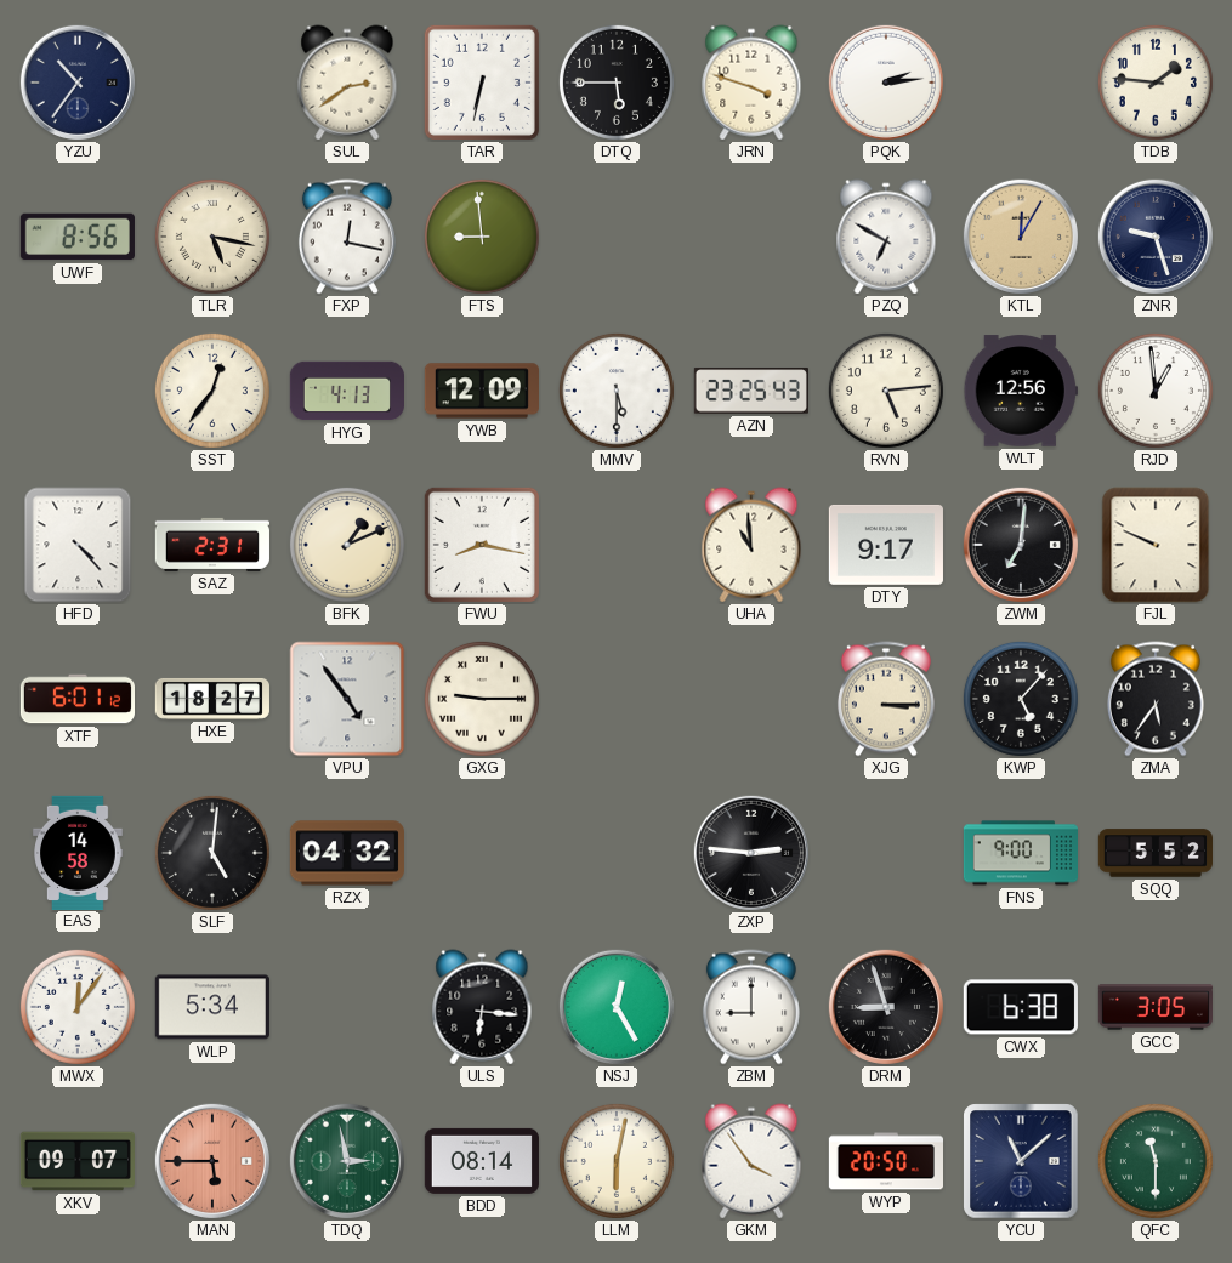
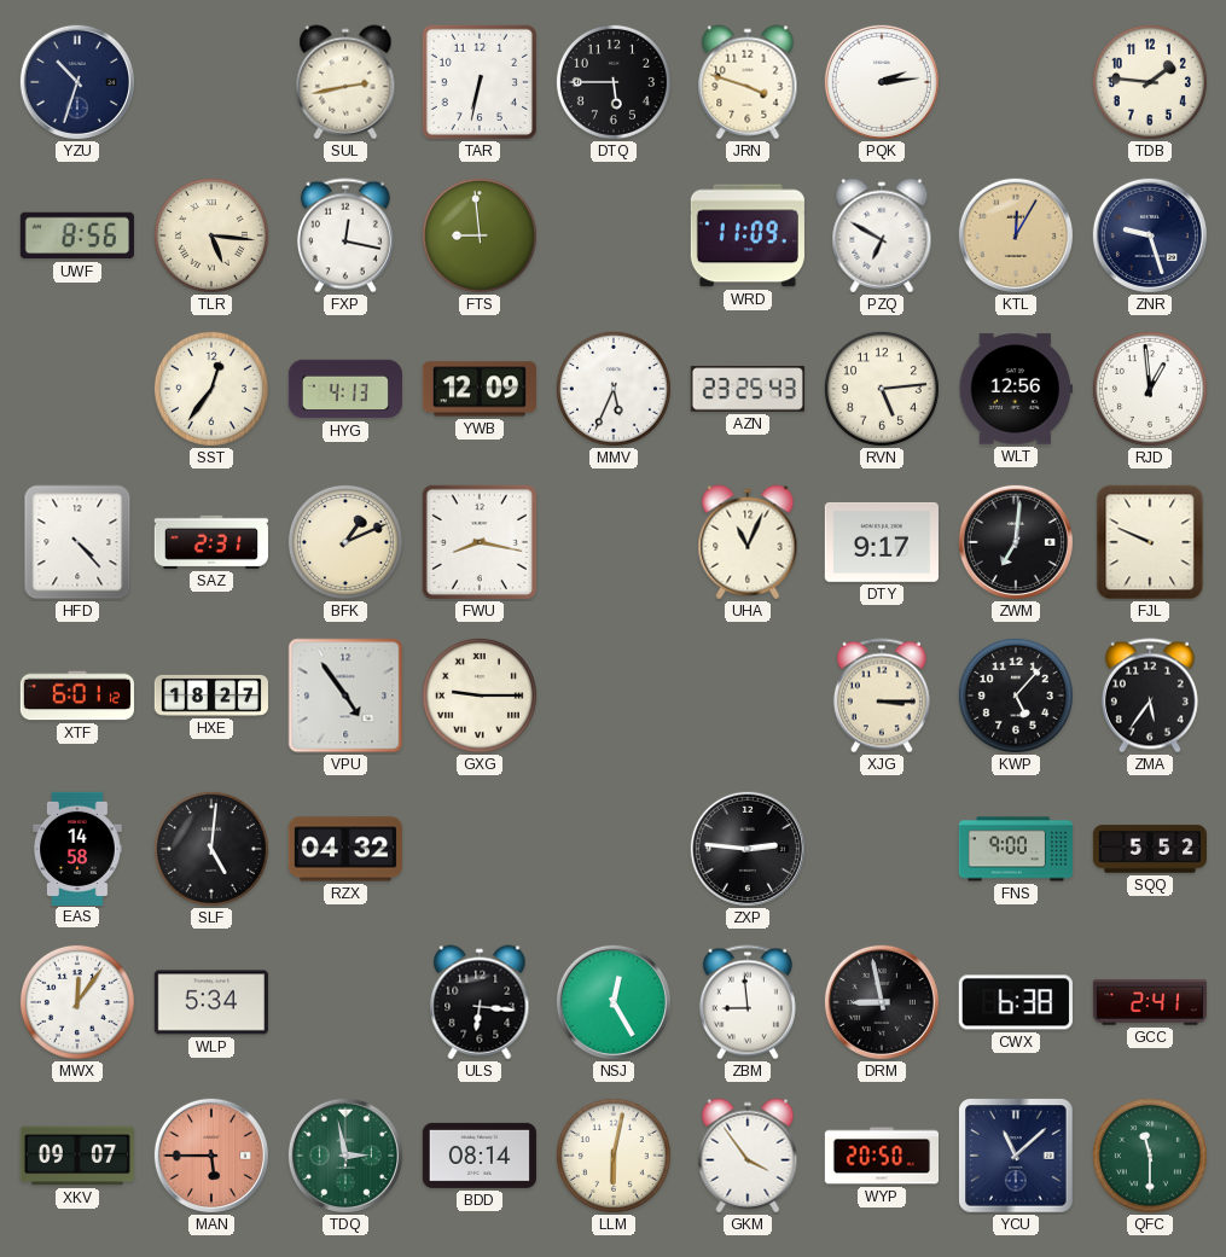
YZU: 10:36 -> 10:33 (77, 82)
SUL: 2:39 -> 2:43 (345, 82)
TLR: 5:17 -> 5:16 (211, 235)
WRD: none -> 11:09 (748, 235)
MMV: 5:30 -> 5:34 (614, 389)
UHA: 10:59 -> 11:04 (748, 542)
ZBM: 9:00 -> 8:59 (748, 1002)
DRM: 8:57 -> 8:58 (882, 1002)
GCC: 3:05 -> 2:41 (1149, 1002)
